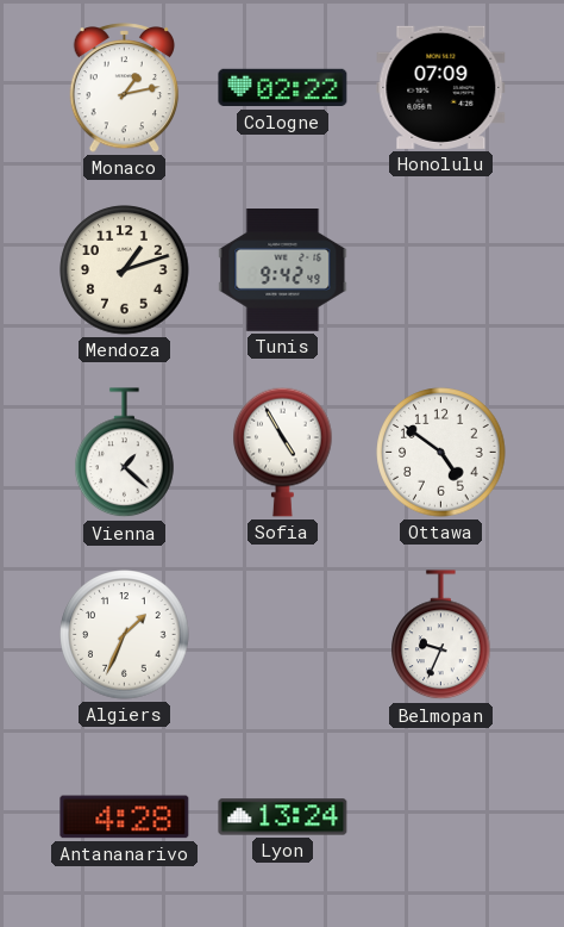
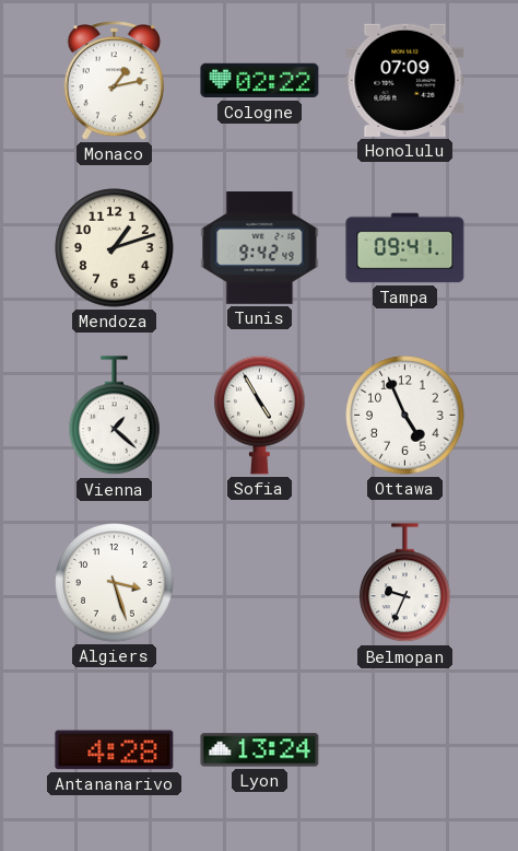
Tampa: none -> 09:41 (405, 248)
Ottawa: 4:51 -> 4:56 (405, 416)
Algiers: 1:34 -> 3:27 (115, 583)
